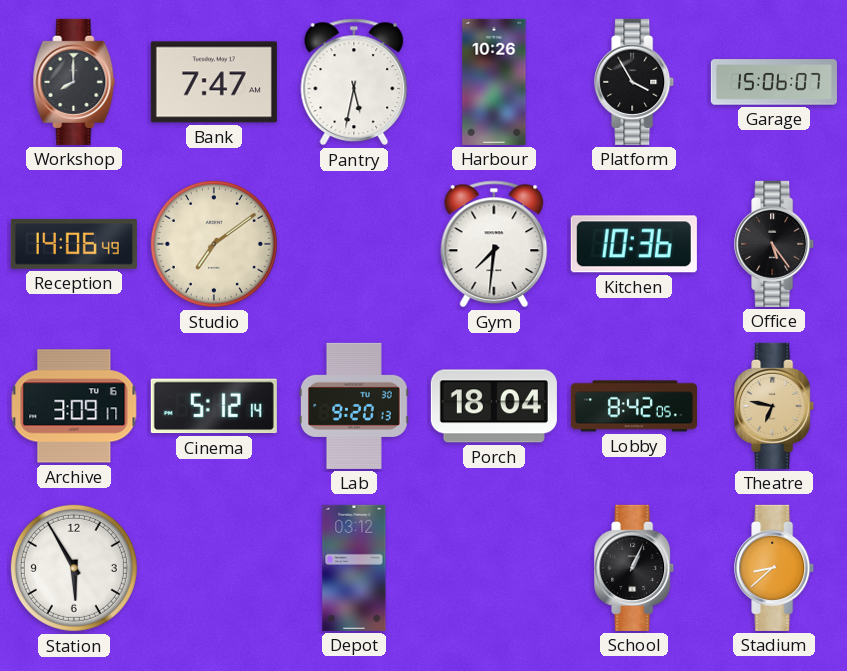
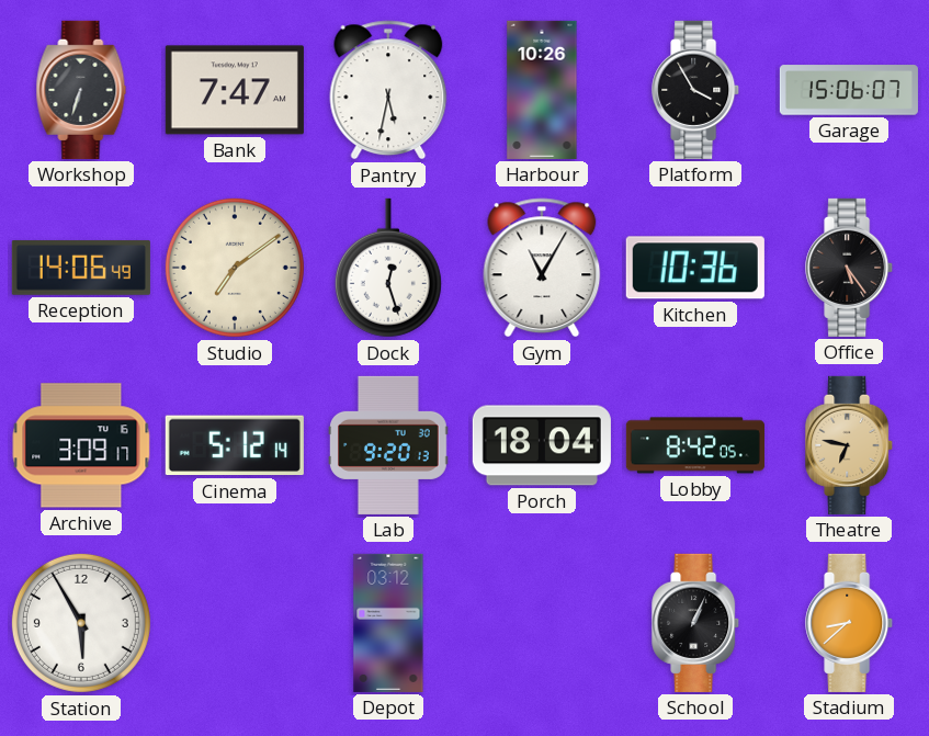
Workshop: 8:00 -> 6:33 (81, 90)
Dock: none -> 12:27 (388, 268)
Gym: 7:31 -> 11:05 (542, 268)
